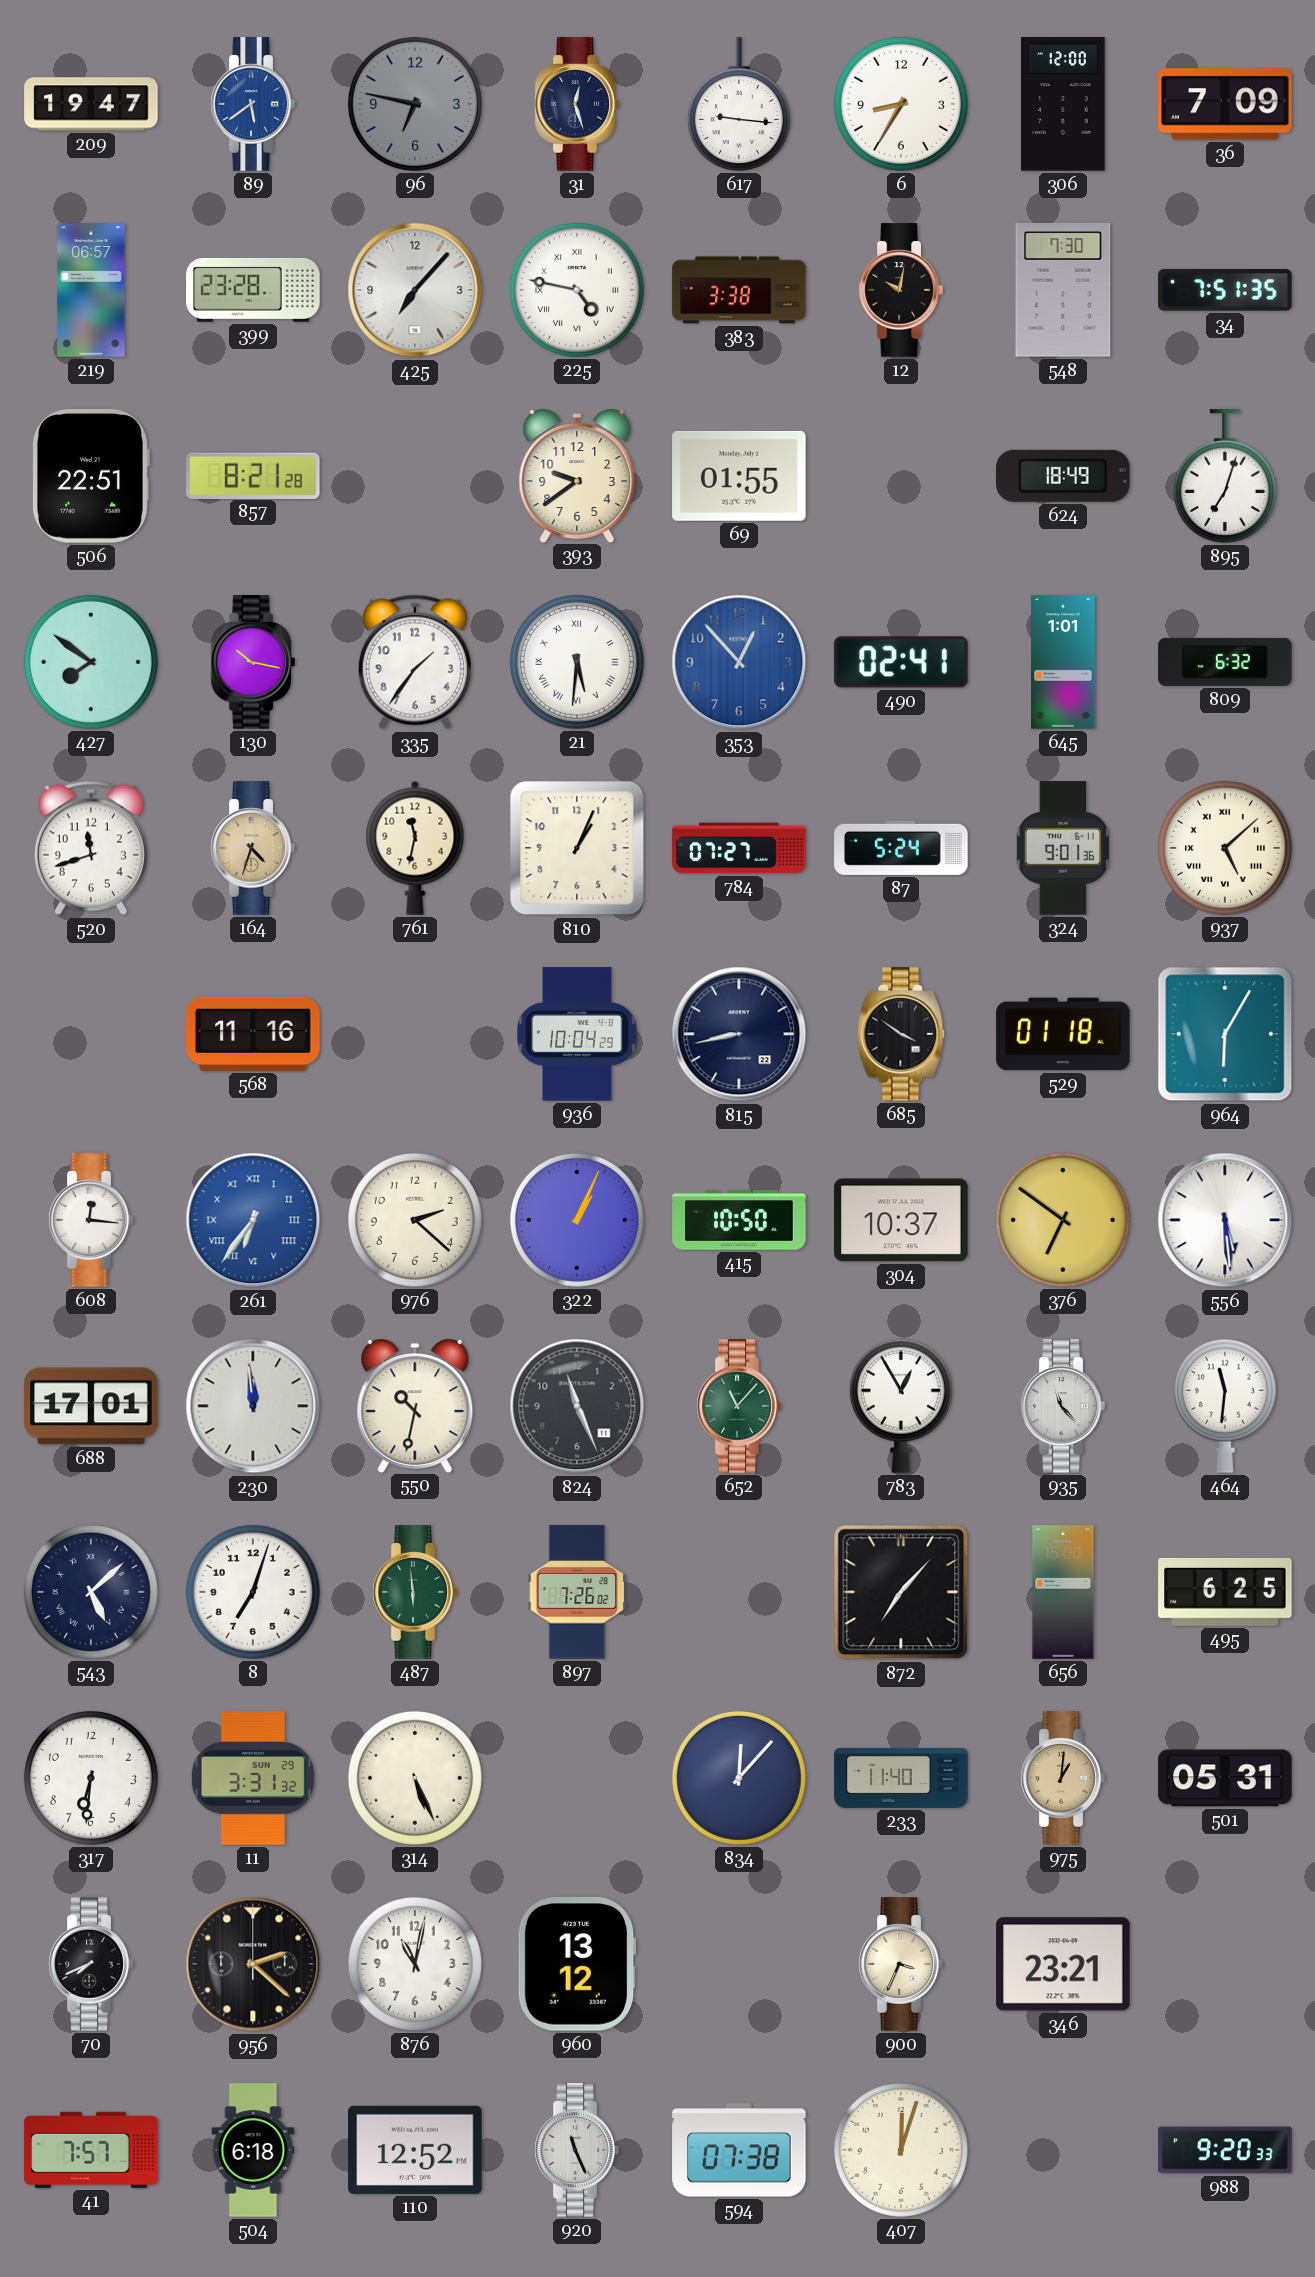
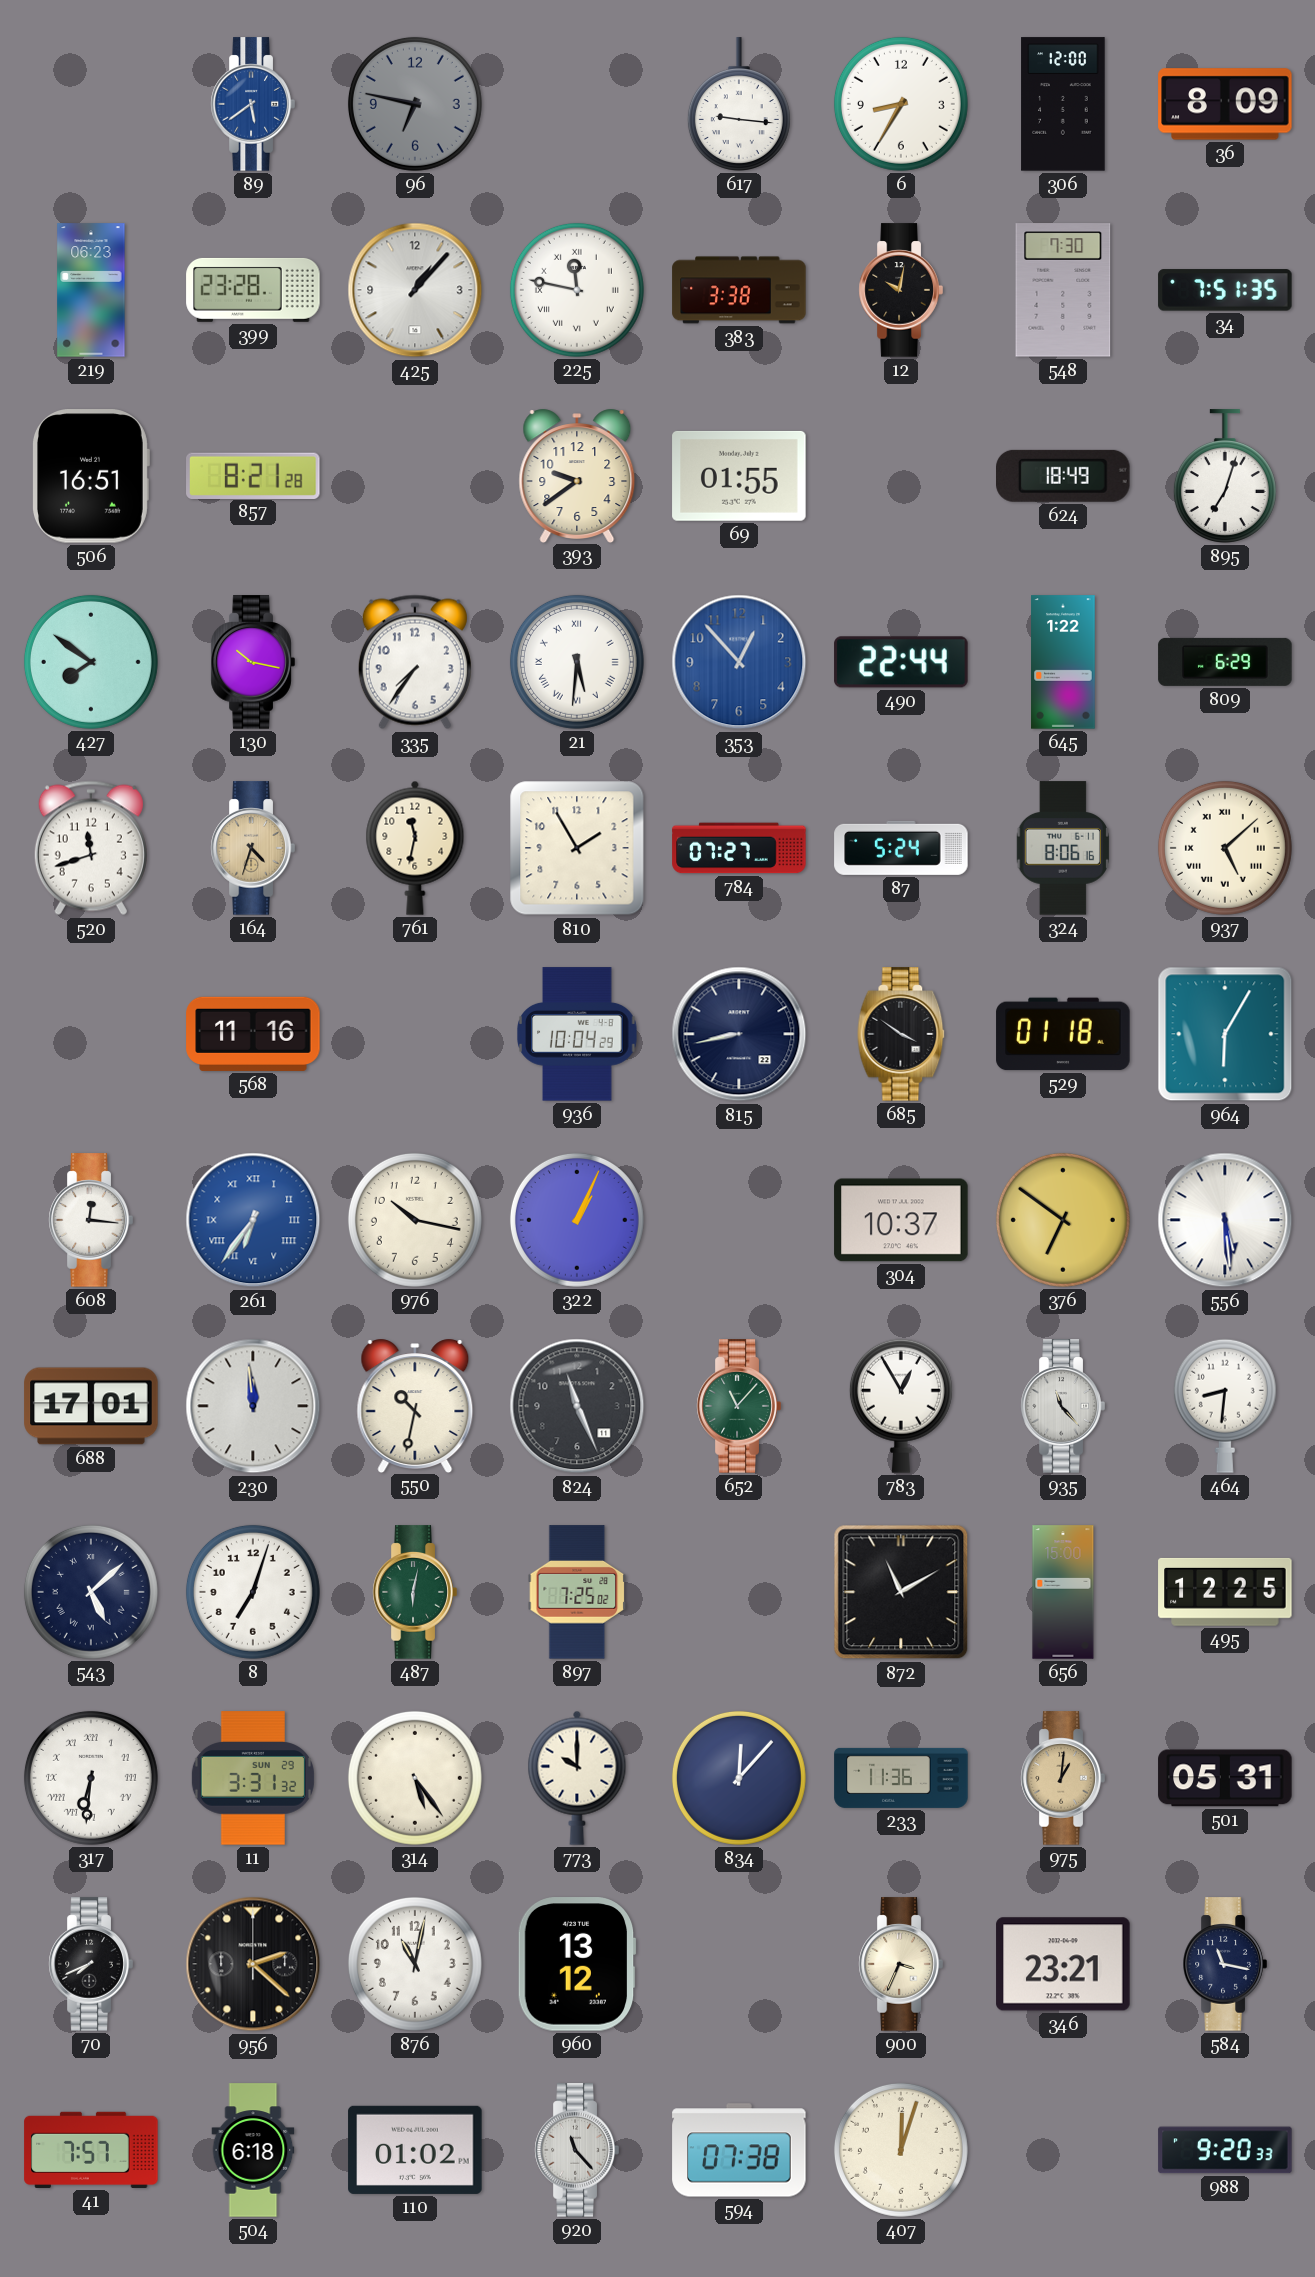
209: 19:47 -> none (91, 104)
31: 12:27 -> none (577, 104)
36: 7:09 -> 8:09 (1225, 104)
219: 06:57 -> 06:23 (91, 290)
425: 7:07 -> 1:07 (415, 290)
225: 4:47 -> 11:47 (577, 290)
506: 22:51 -> 16:51 (91, 476)
335: 1:36 -> 7:36 (415, 662)
490: 02:41 -> 22:44 (901, 662)
645: 1:01 -> 1:22 (1063, 662)
809: 6:32 -> 6:29 (1225, 662)
810: 1:04 -> 1:55 (577, 848)
324: 9:01 -> 8:06 (1062, 848)
976: 2:22 -> 10:17 (415, 1220)
415: 10:50 -> none (739, 1220)
464: 11:31 -> 8:31 (1225, 1406)
487: 5:59 -> 6:02 (415, 1592)
897: 7:26 -> 7:25 (577, 1592)
872: 7:07 -> 11:10 (901, 1592)
495: 6:25 -> 12:25 (1225, 1592)
317 numerals: Arabic -> Roman (91, 1778)
314: 5:26 -> 5:24 (415, 1778)
773: none -> 10:00 (577, 1778)
233: 11:40 -> 11:36 (901, 1778)
584: none -> 11:17 (1225, 1964)
110: 12:52 -> 01:02 (415, 2150)
920: 11:26 -> 11:23 (577, 2150)
